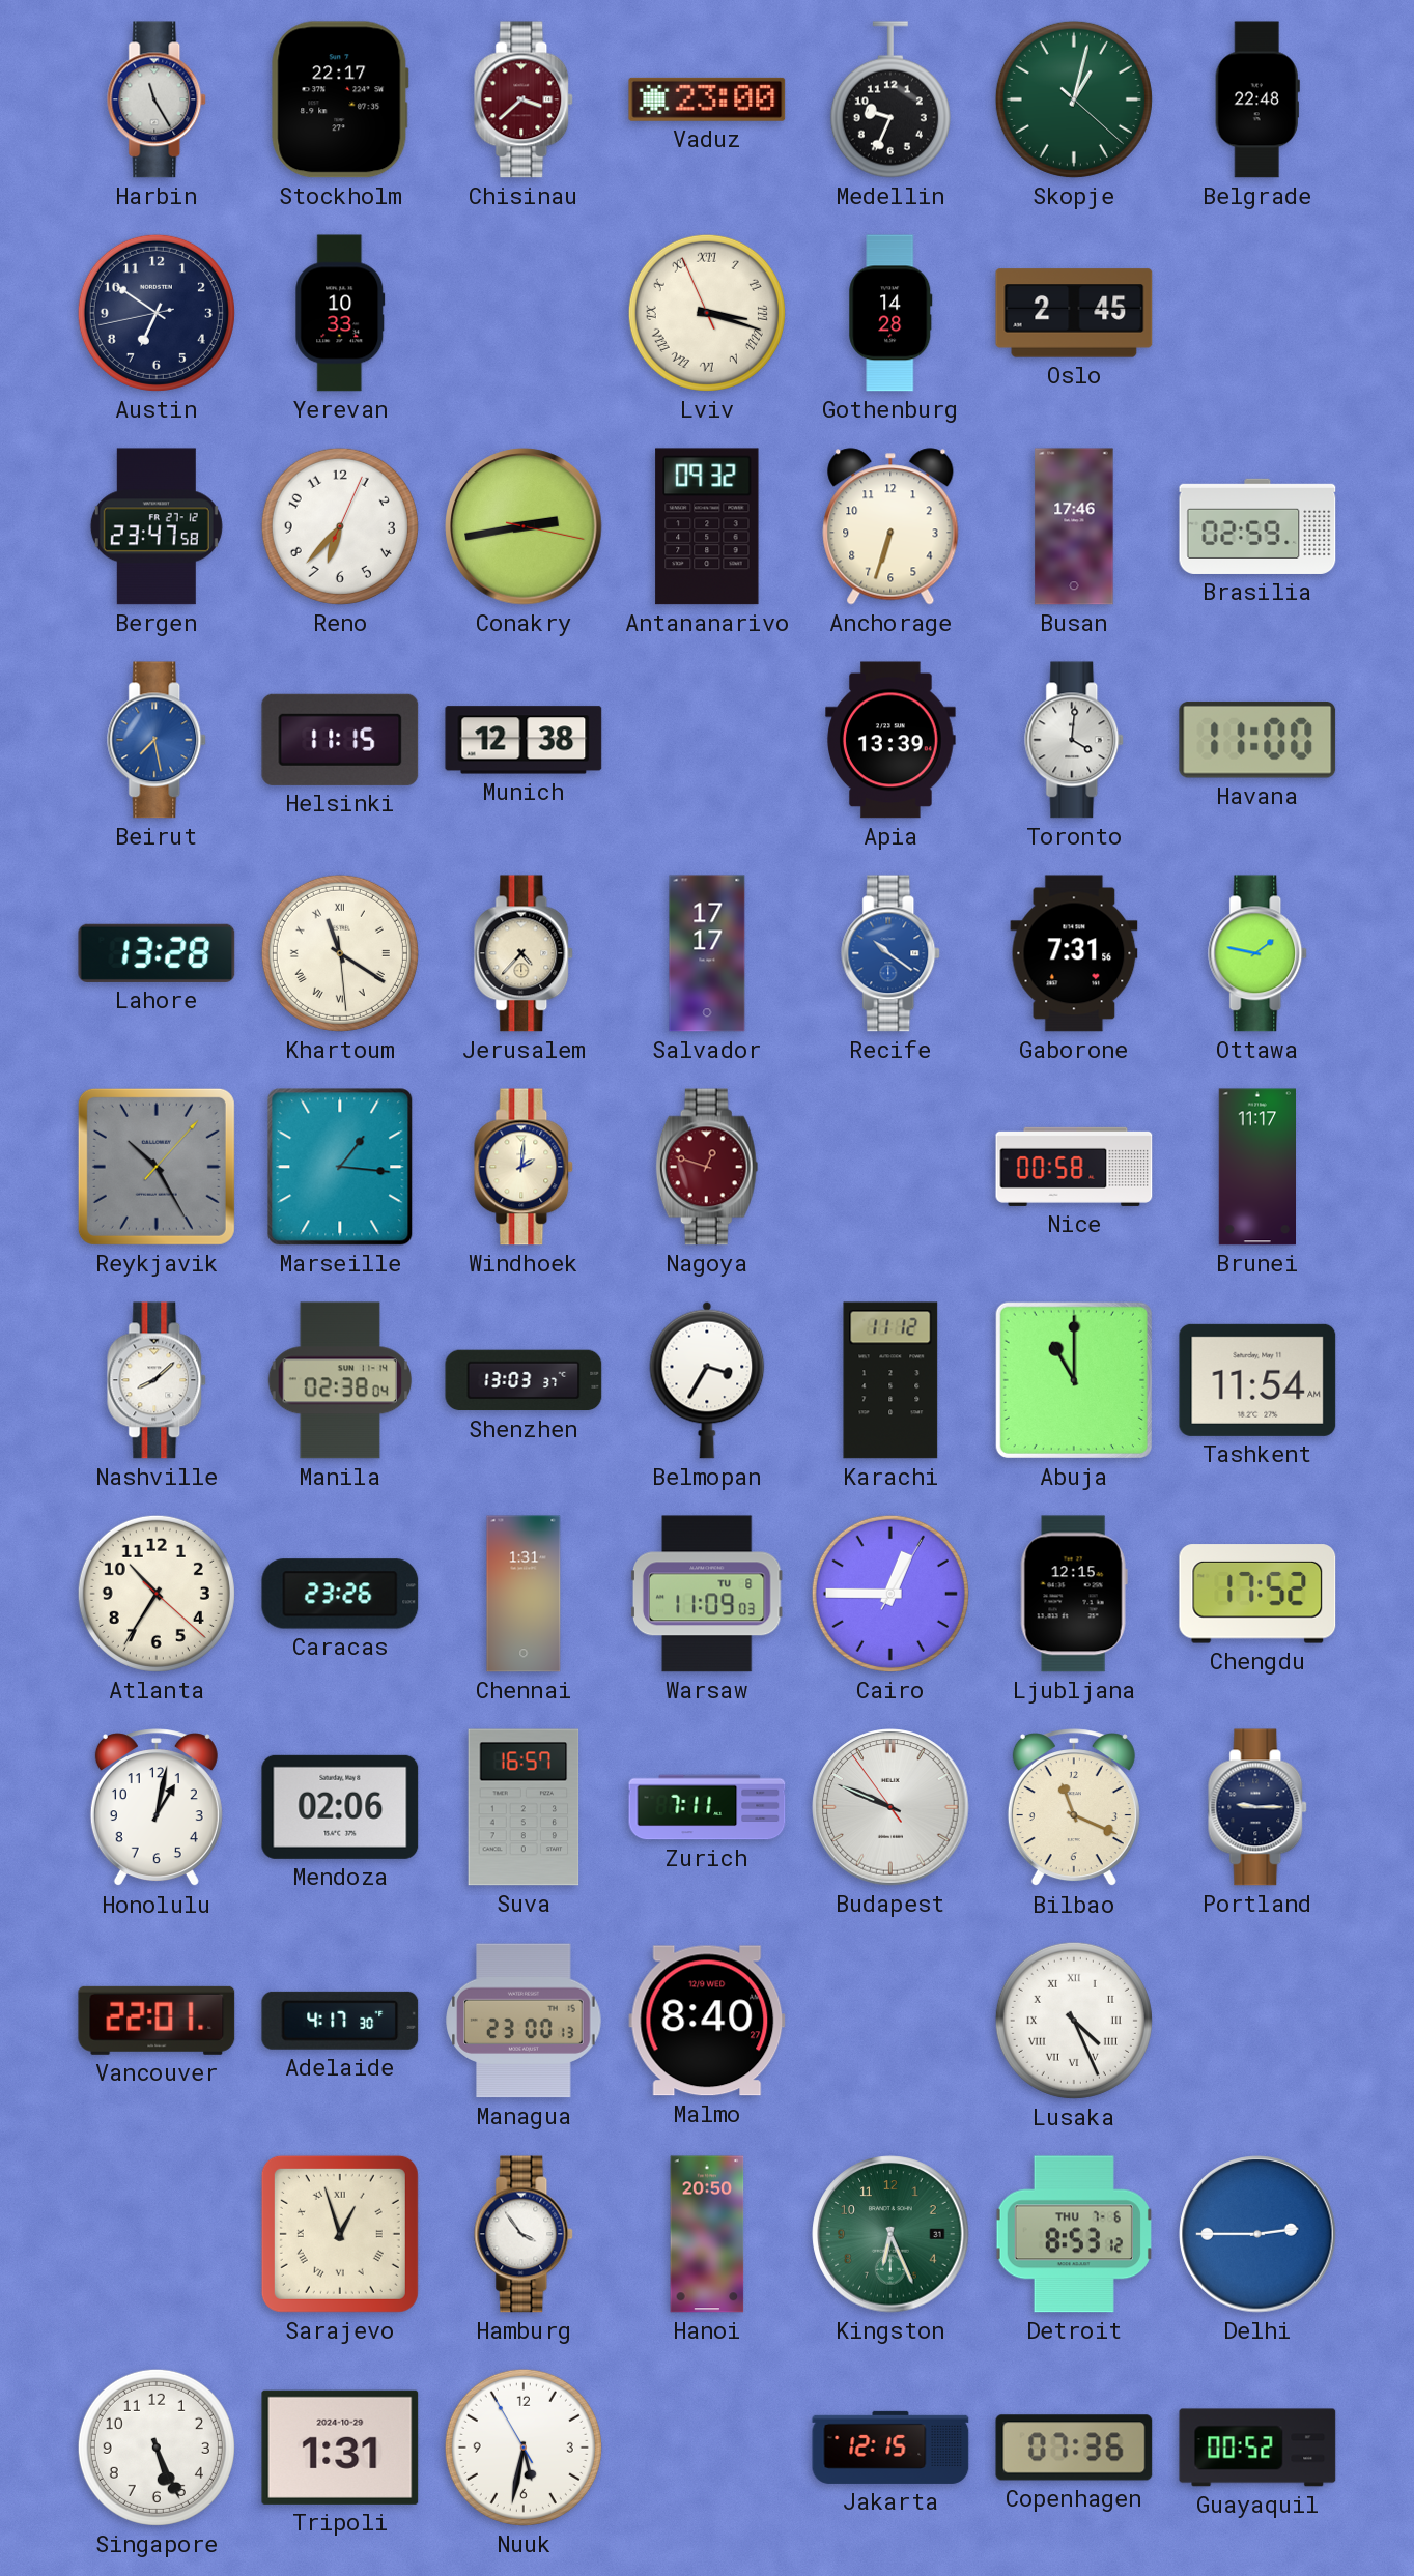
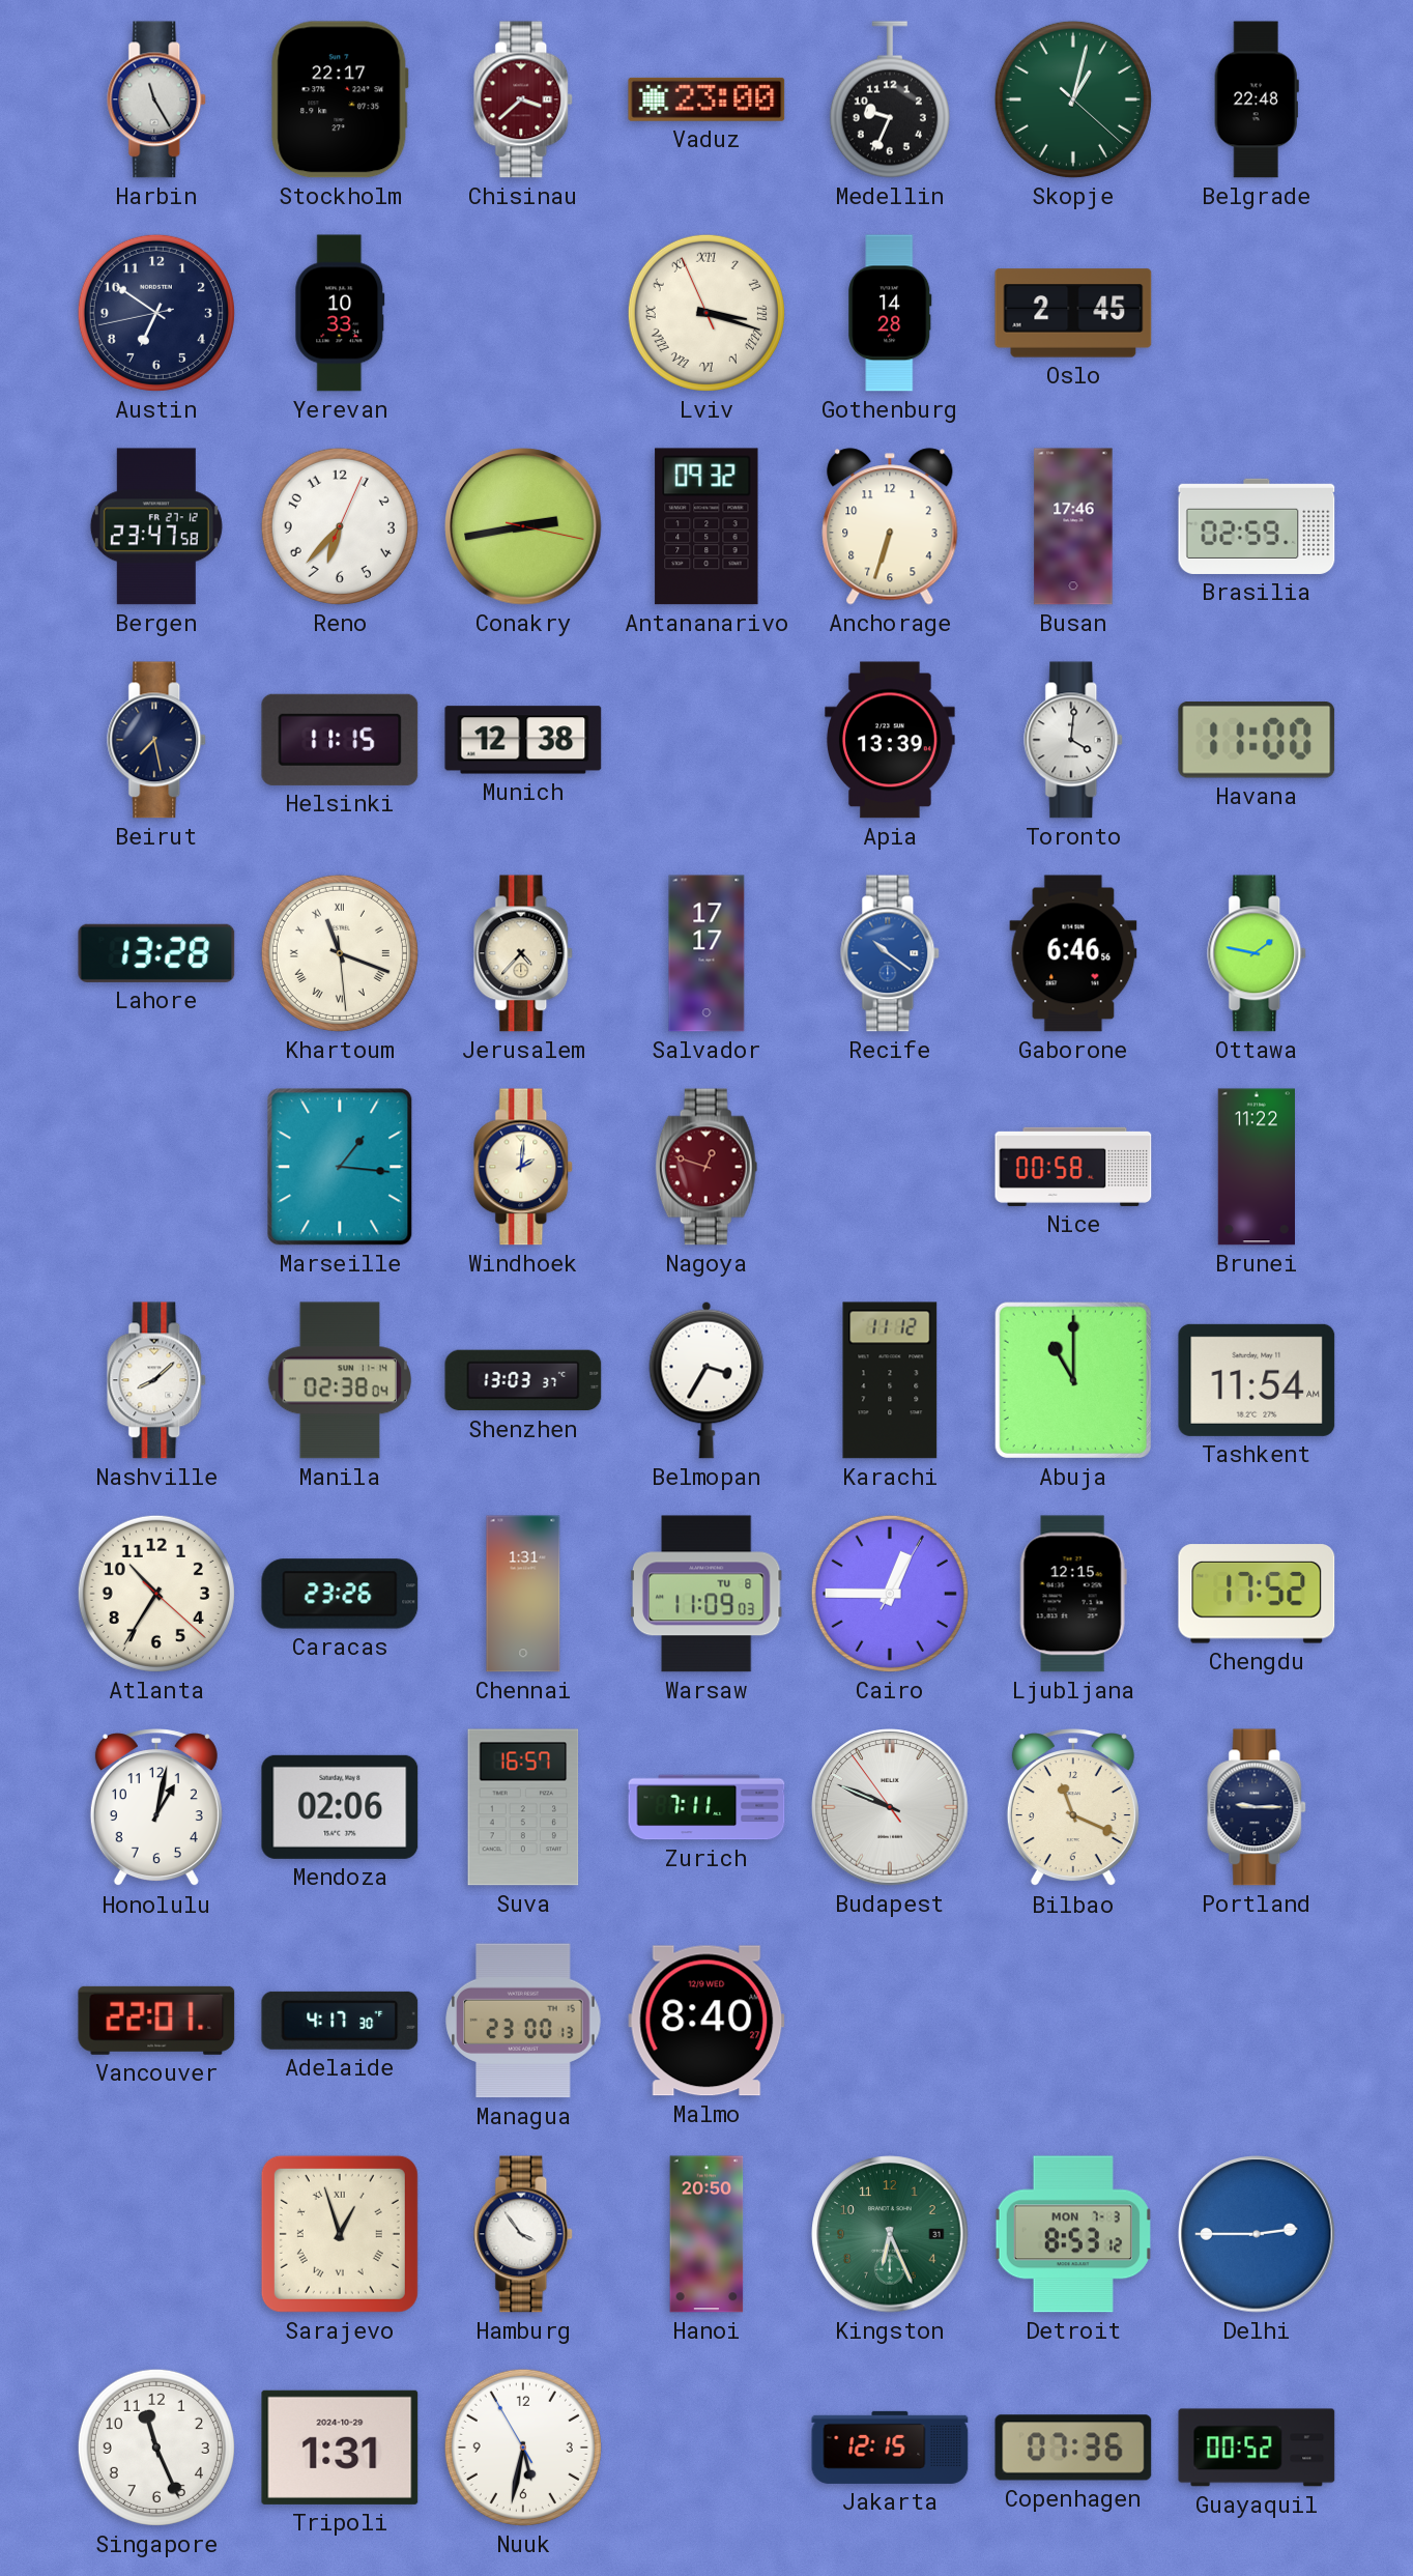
Beirut dial: blue -> navy (157, 740)
Khartoum: 11:20 -> 11:18 (340, 953)
Gaborone: 7:31 -> 6:46 (1073, 953)
Reykjavik: 10:25 -> none (157, 1167)
Brunei: 11:17 -> 11:22 (1256, 1167)
Lusaka: 4:26 -> none (1074, 2021)
Detroit date: THU 7-6 -> MON 7-3 (1073, 2234)
Singapore: 5:26 -> 11:26 (156, 2448)
